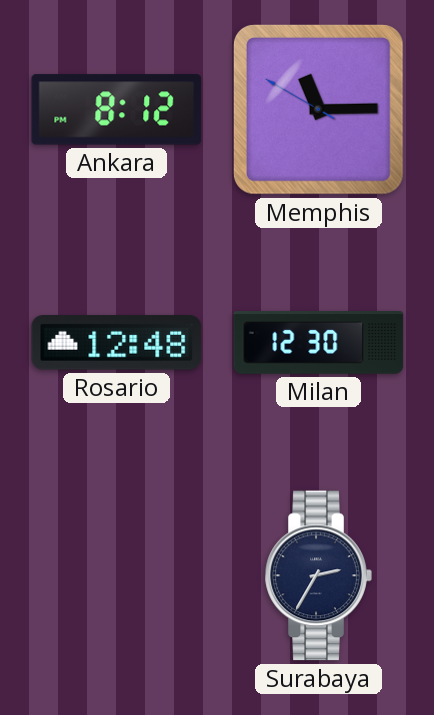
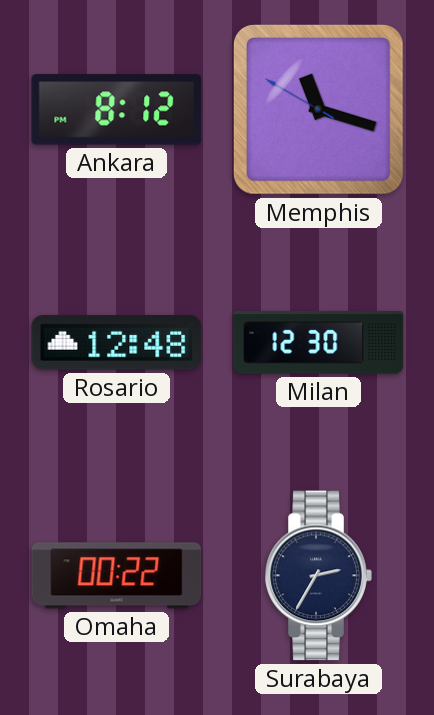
Memphis: 11:14 -> 11:17 (318, 109)
Omaha: none -> 00:22 (117, 576)
